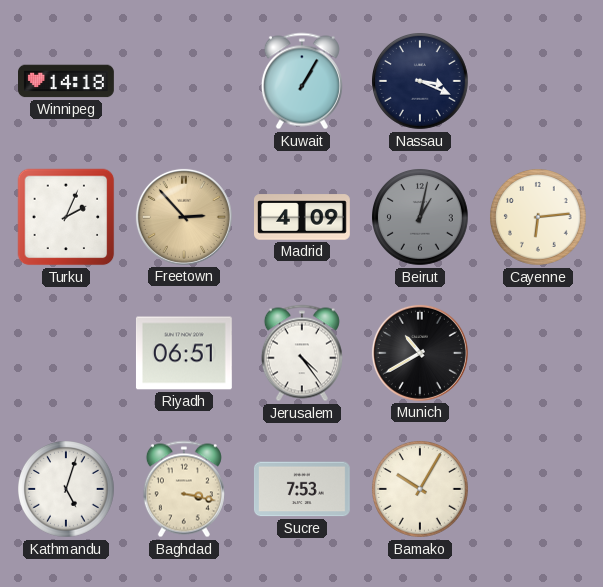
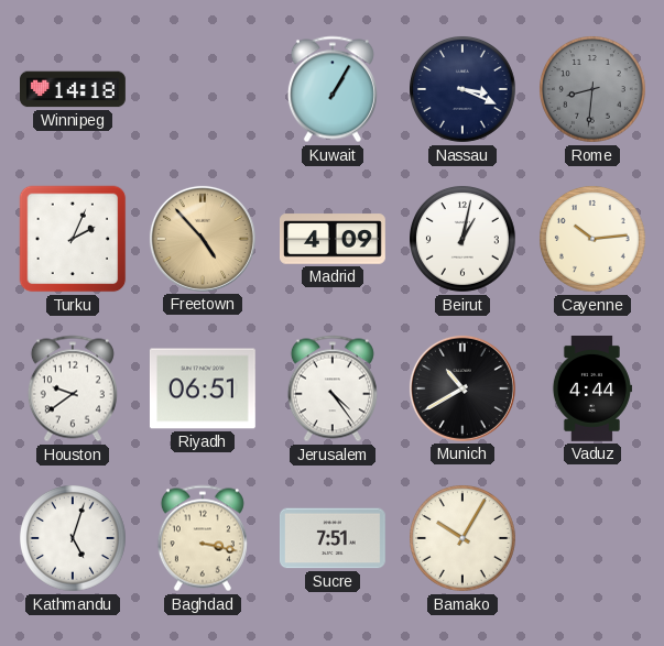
Rome: none -> 8:31 (594, 90)
Freetown: 2:53 -> 4:53 (203, 239)
Beirut dial: grey -> white (464, 240)
Cayenne: 6:14 -> 10:14 (594, 240)
Houston: none -> 9:39 (73, 388)
Vaduz: none -> 4:44 (591, 390)
Sucre: 7:53 -> 7:51 (333, 538)
